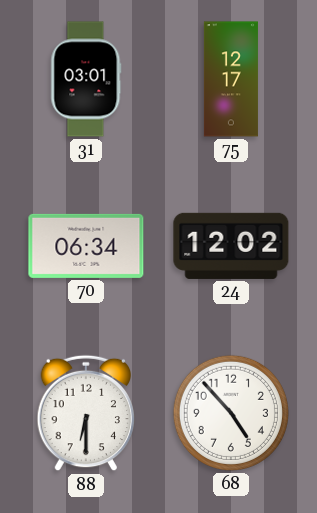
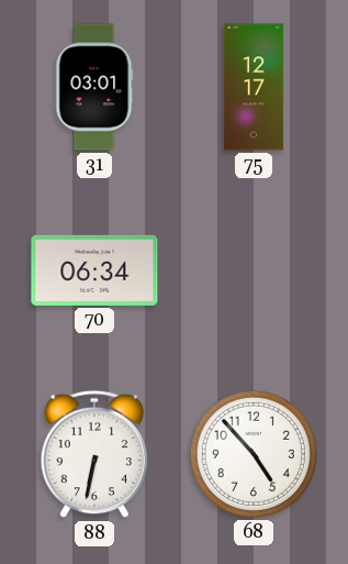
24: 12:02 -> none (231, 246)
88: 6:30 -> 6:32 (94, 454)
